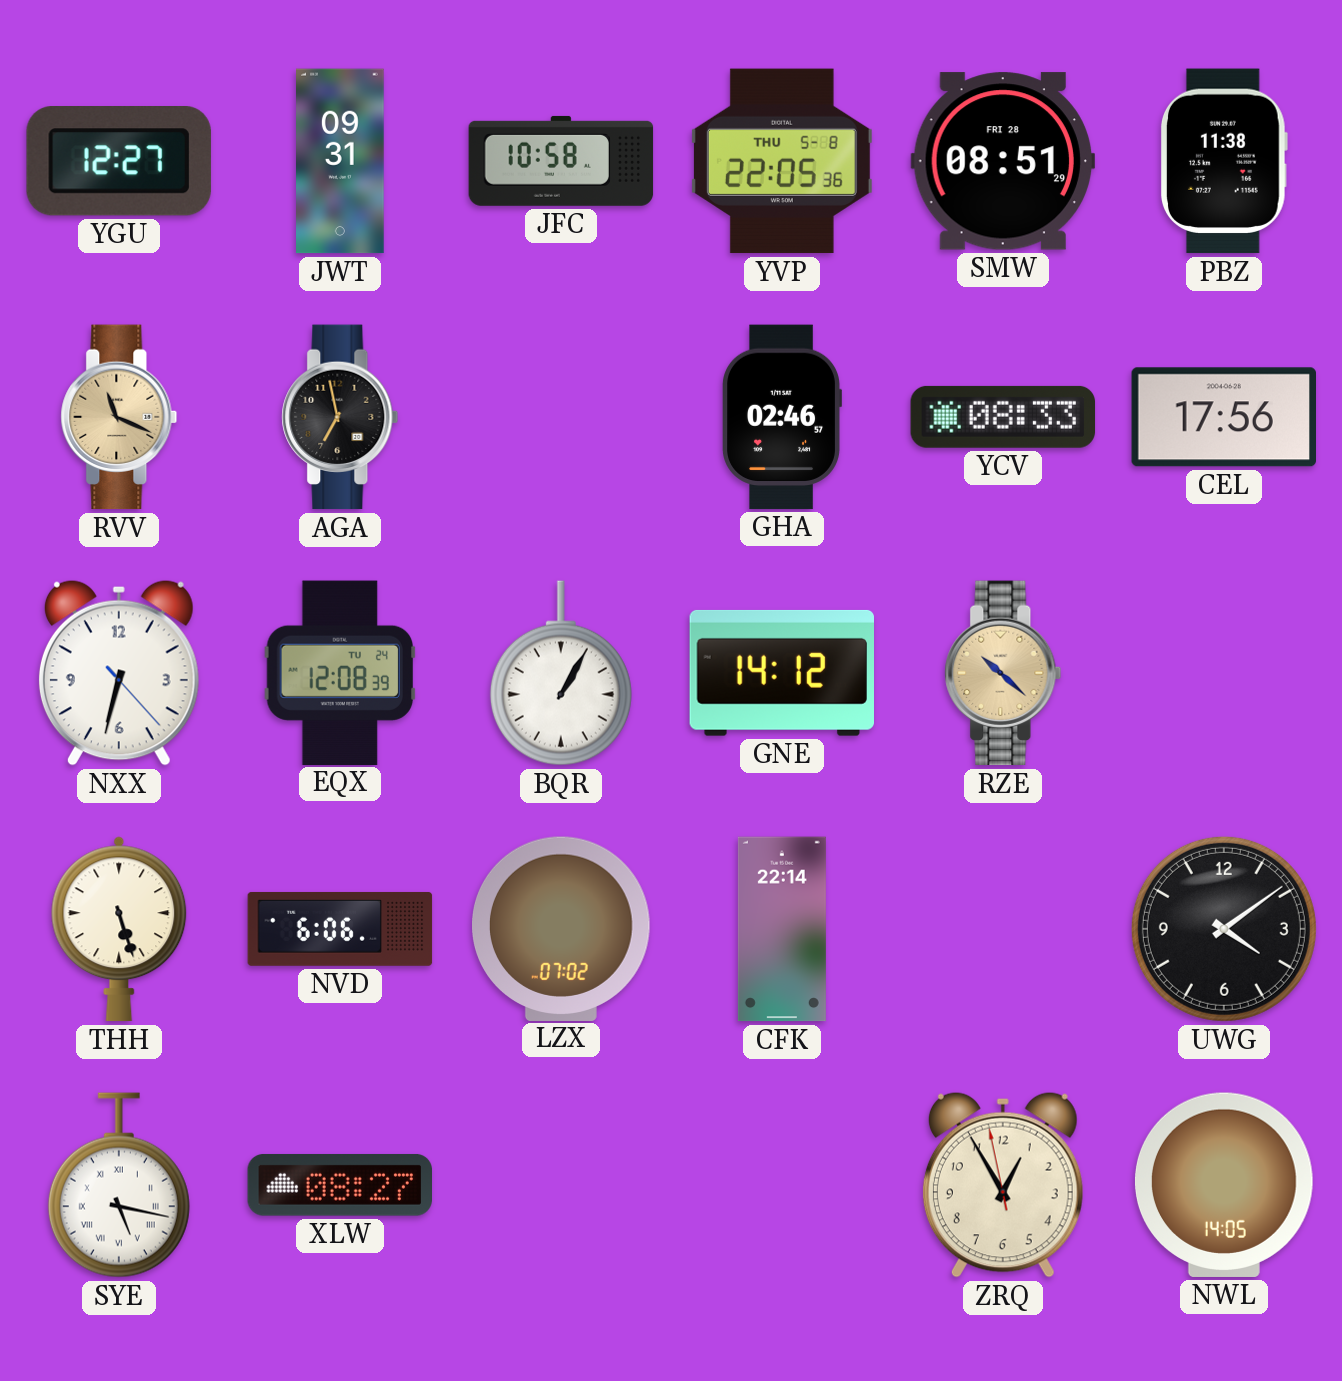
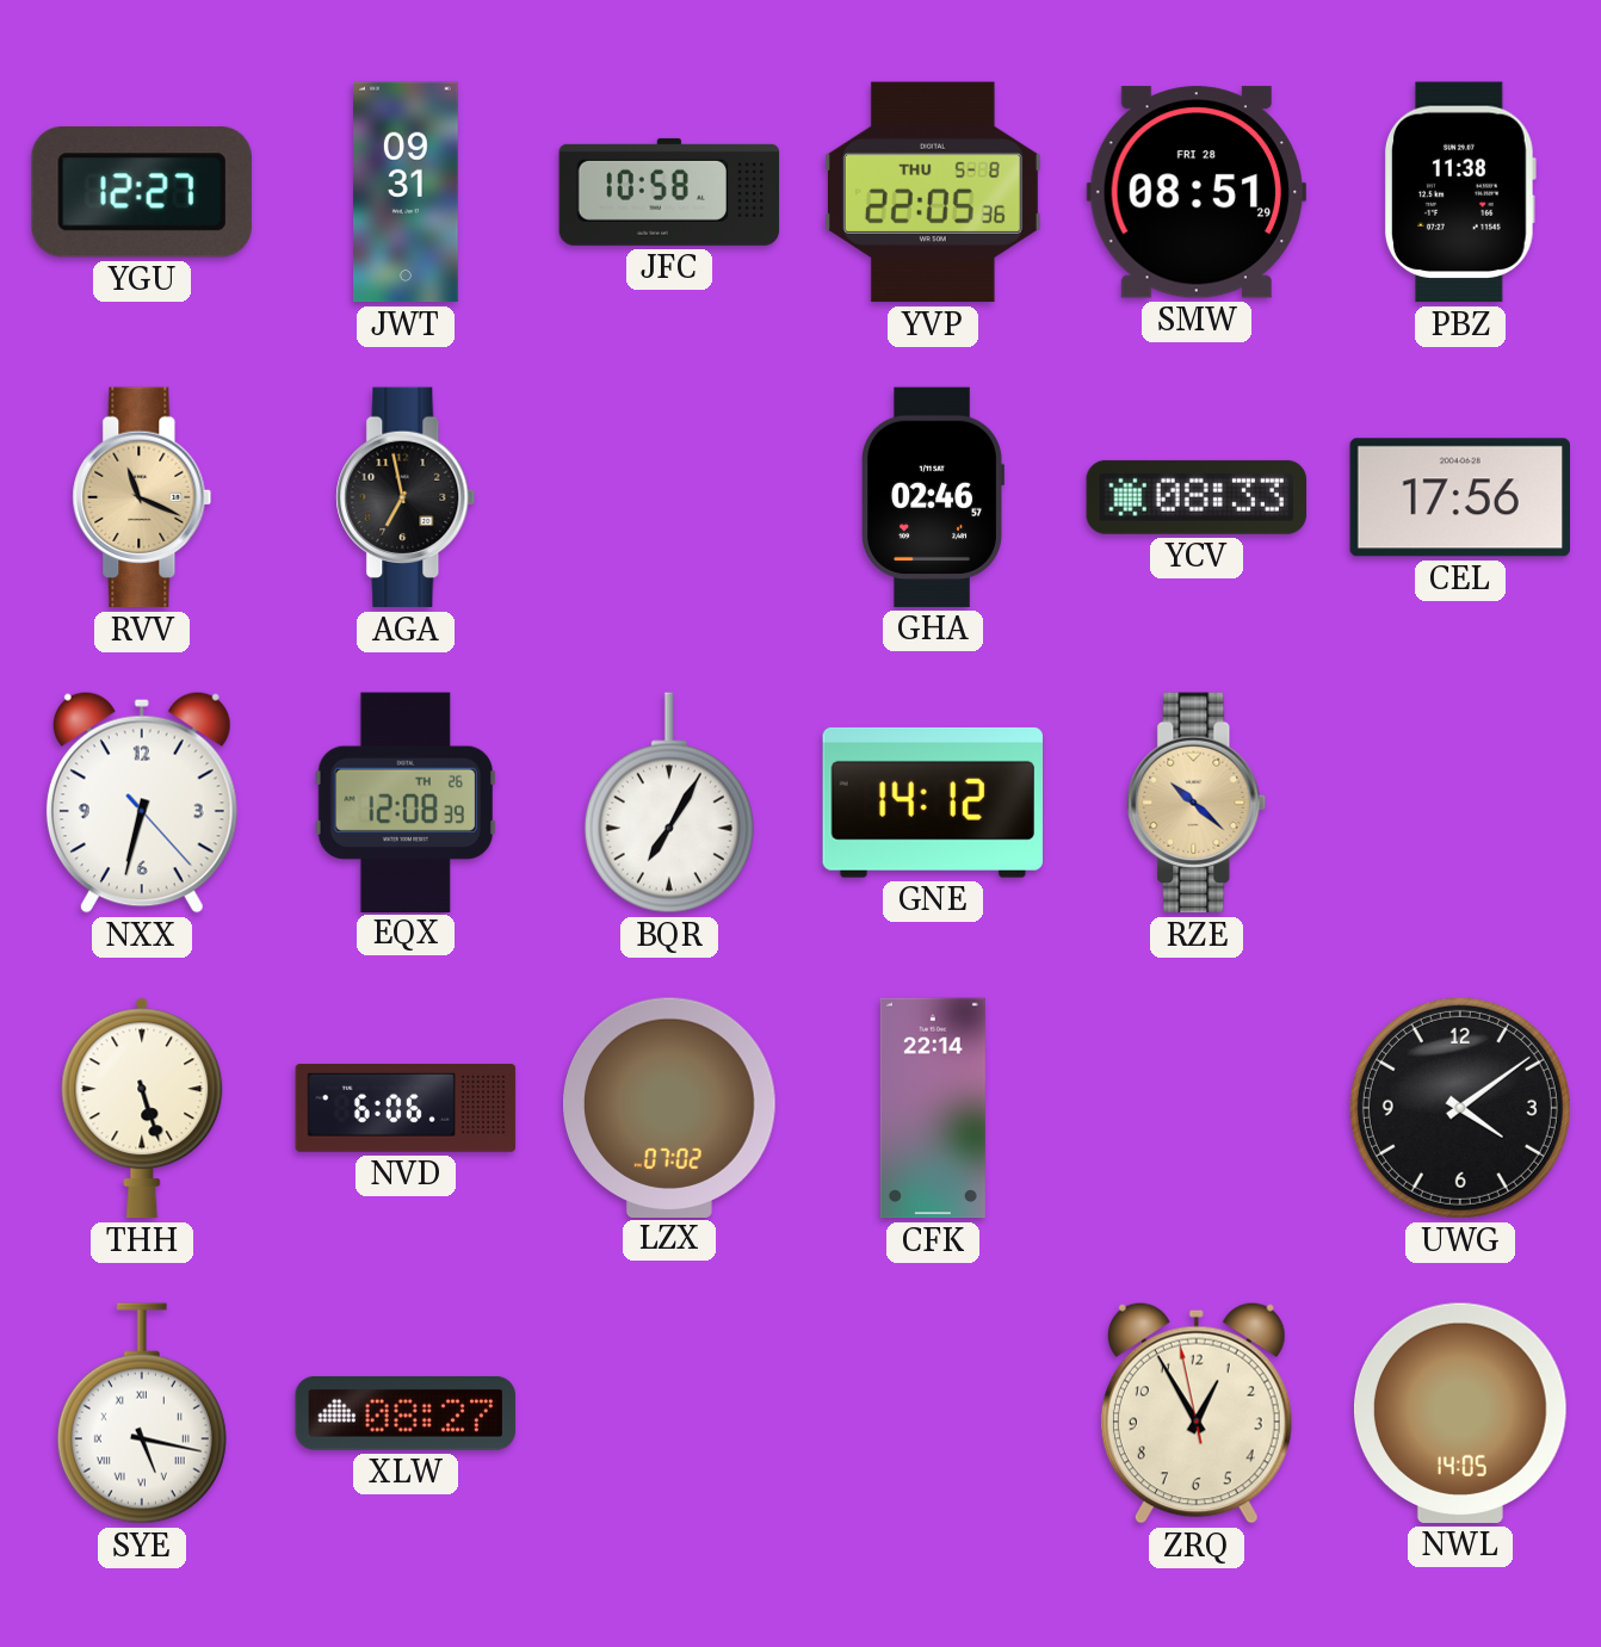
EQX date: TU 24 -> TH 26 (406, 801)
BQR: 1:05 -> 7:05 (669, 803)
